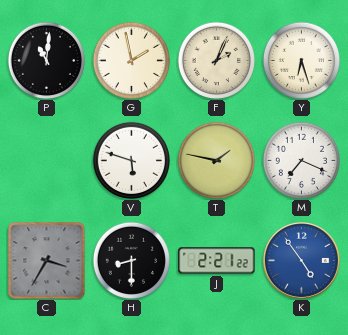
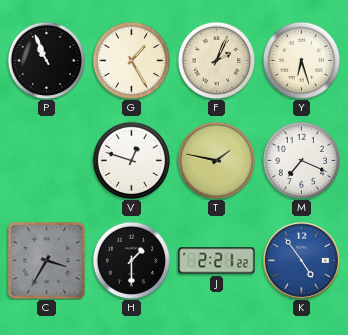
P: 11:01 -> 10:56 (46, 60)
G: 1:58 -> 1:25 (131, 60)
V: 5:48 -> 12:48 (131, 160)
H: 8:30 -> 1:30 (131, 260)
